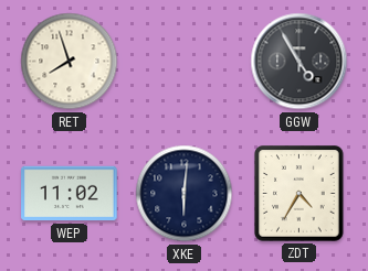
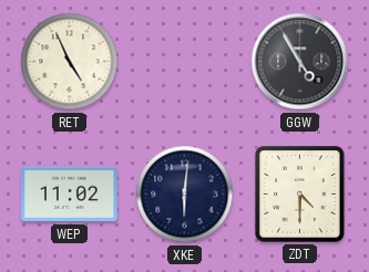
RET: 7:57 -> 4:56 (70, 62)
ZDT: 4:35 -> 4:30 (300, 195)
